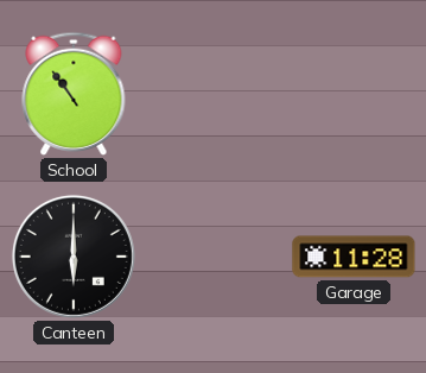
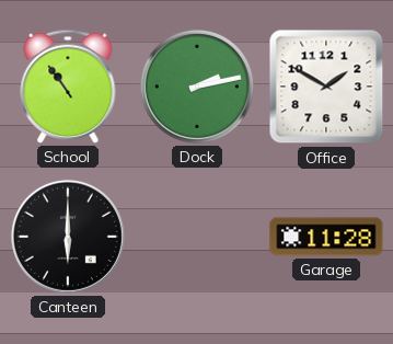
Dock: none -> 2:13 (197, 87)
Office: none -> 1:50 (326, 87)
